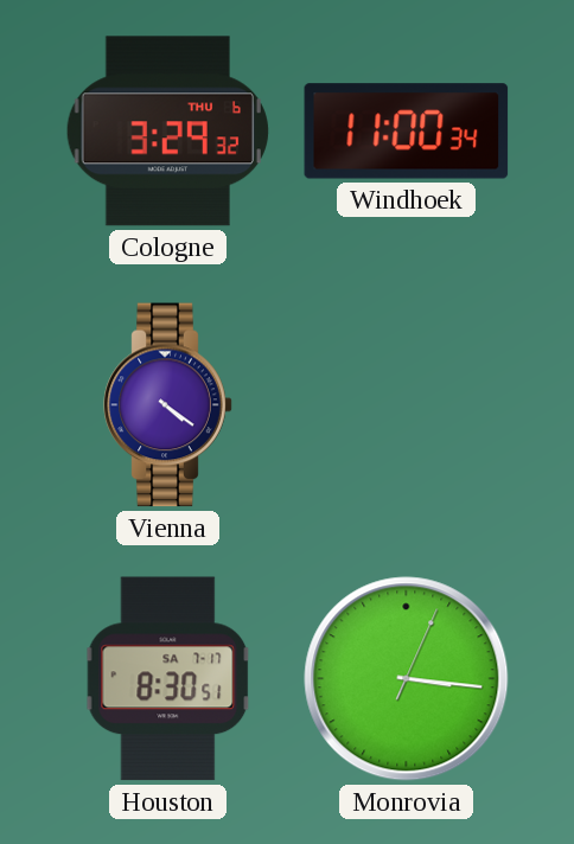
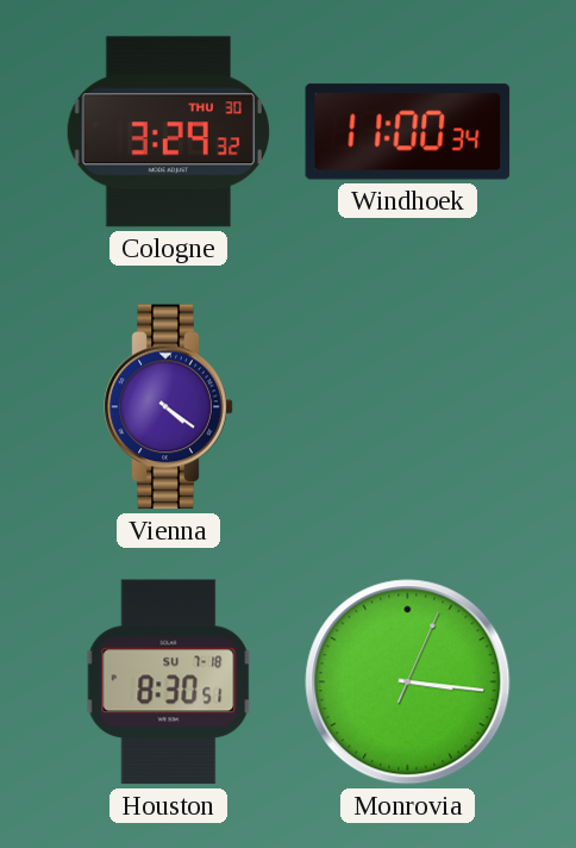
Cologne date: THU 6 -> THU 30 (168, 132)
Houston date: SA 7-17 -> SU 7-18 (169, 682)
